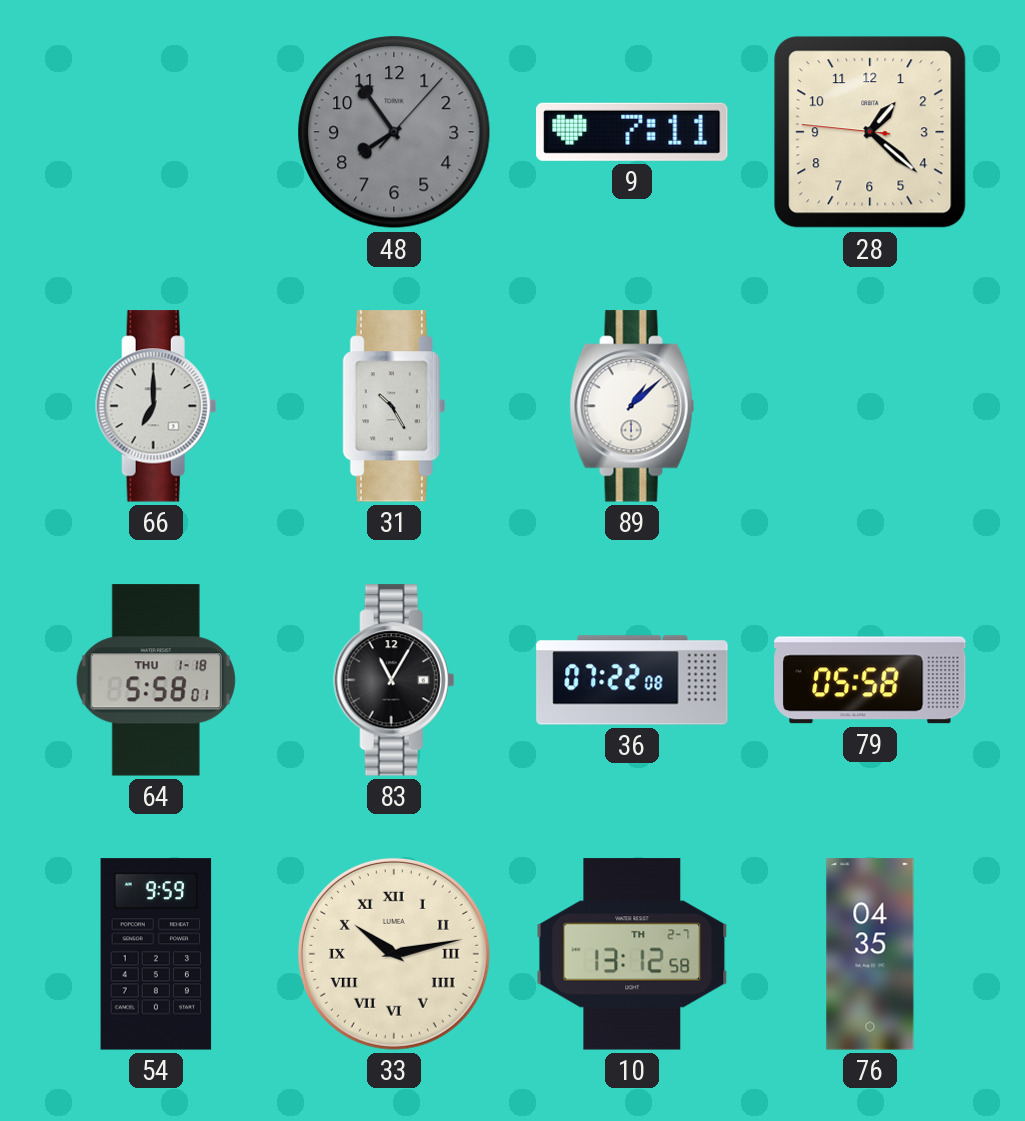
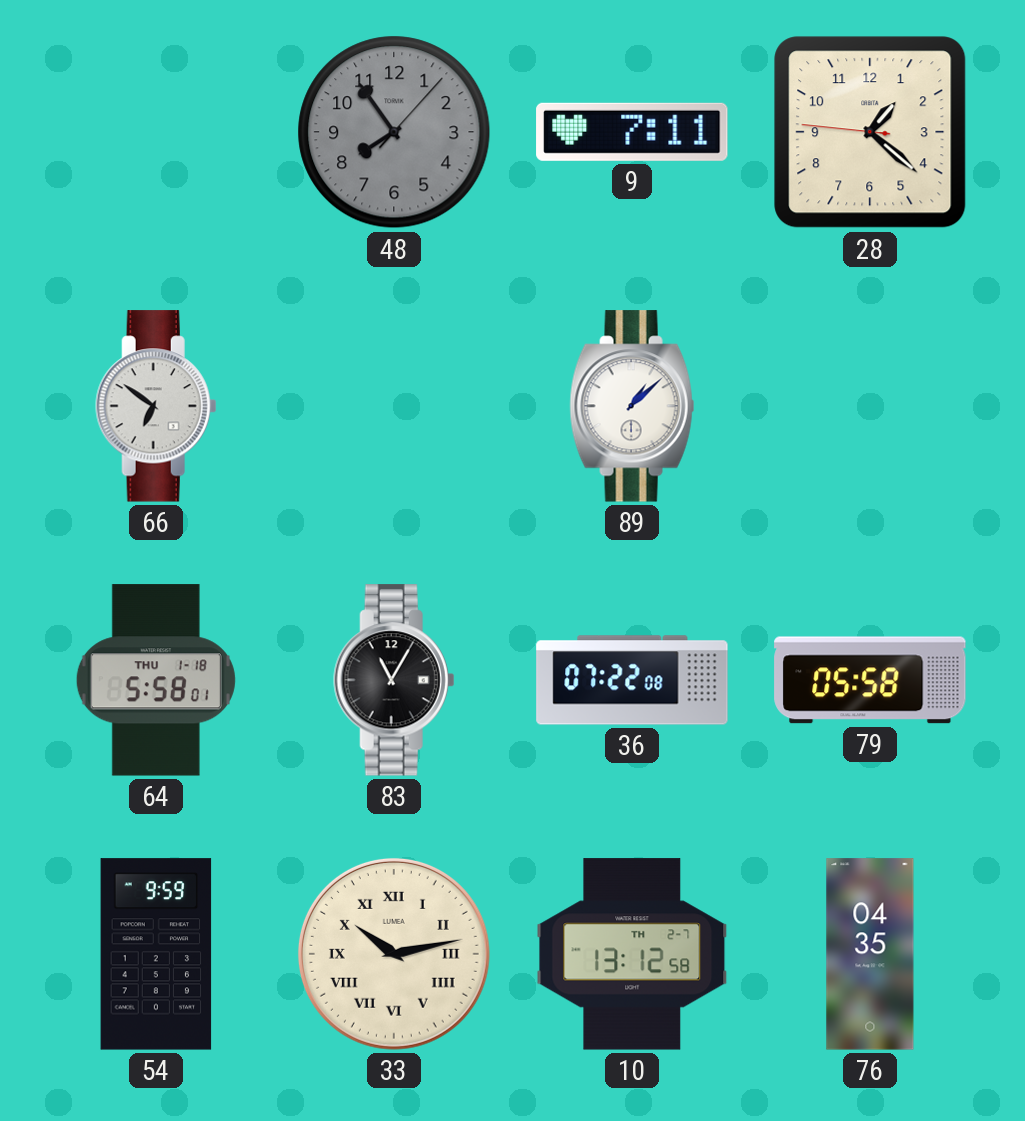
66: 7:00 -> 6:51 (156, 406)
31: 10:25 -> none (393, 406)
